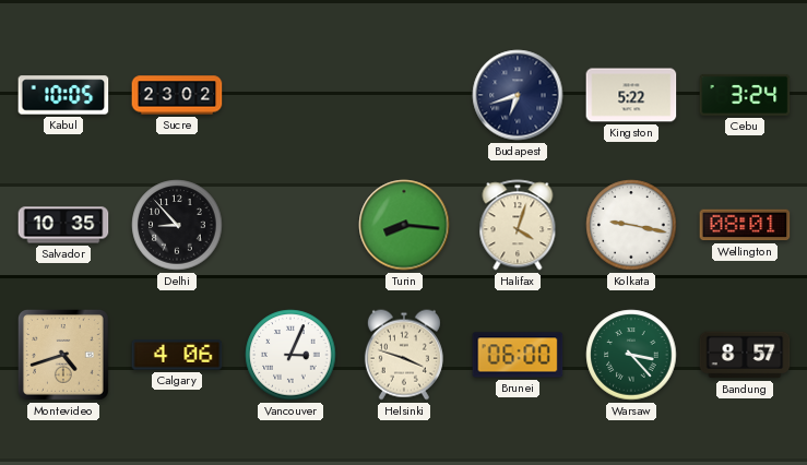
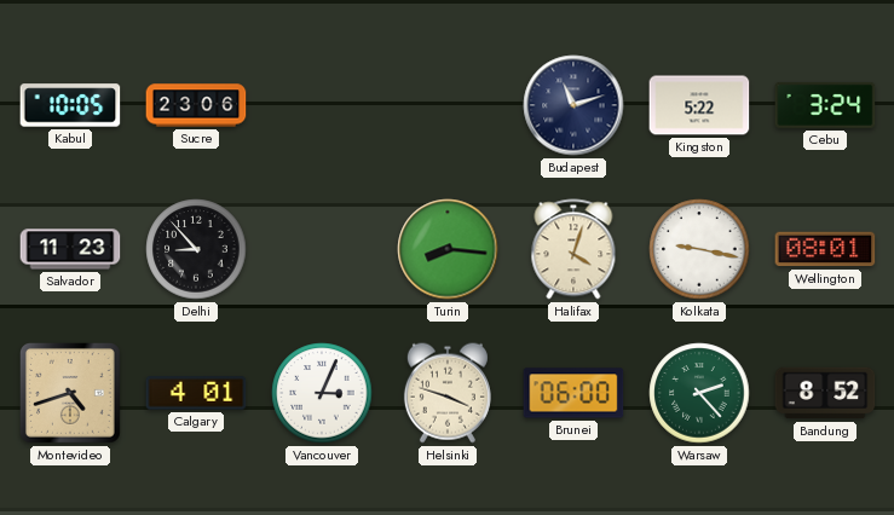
Sucre: 23:02 -> 23:06 (196, 105)
Budapest: 6:42 -> 11:12 (573, 105)
Salvador: 10:35 -> 11:23 (70, 249)
Calgary: 4:06 -> 4:01 (196, 393)
Warsaw: 3:23 -> 2:23 (699, 393)
Bandung: 8:57 -> 8:52 (825, 393)
